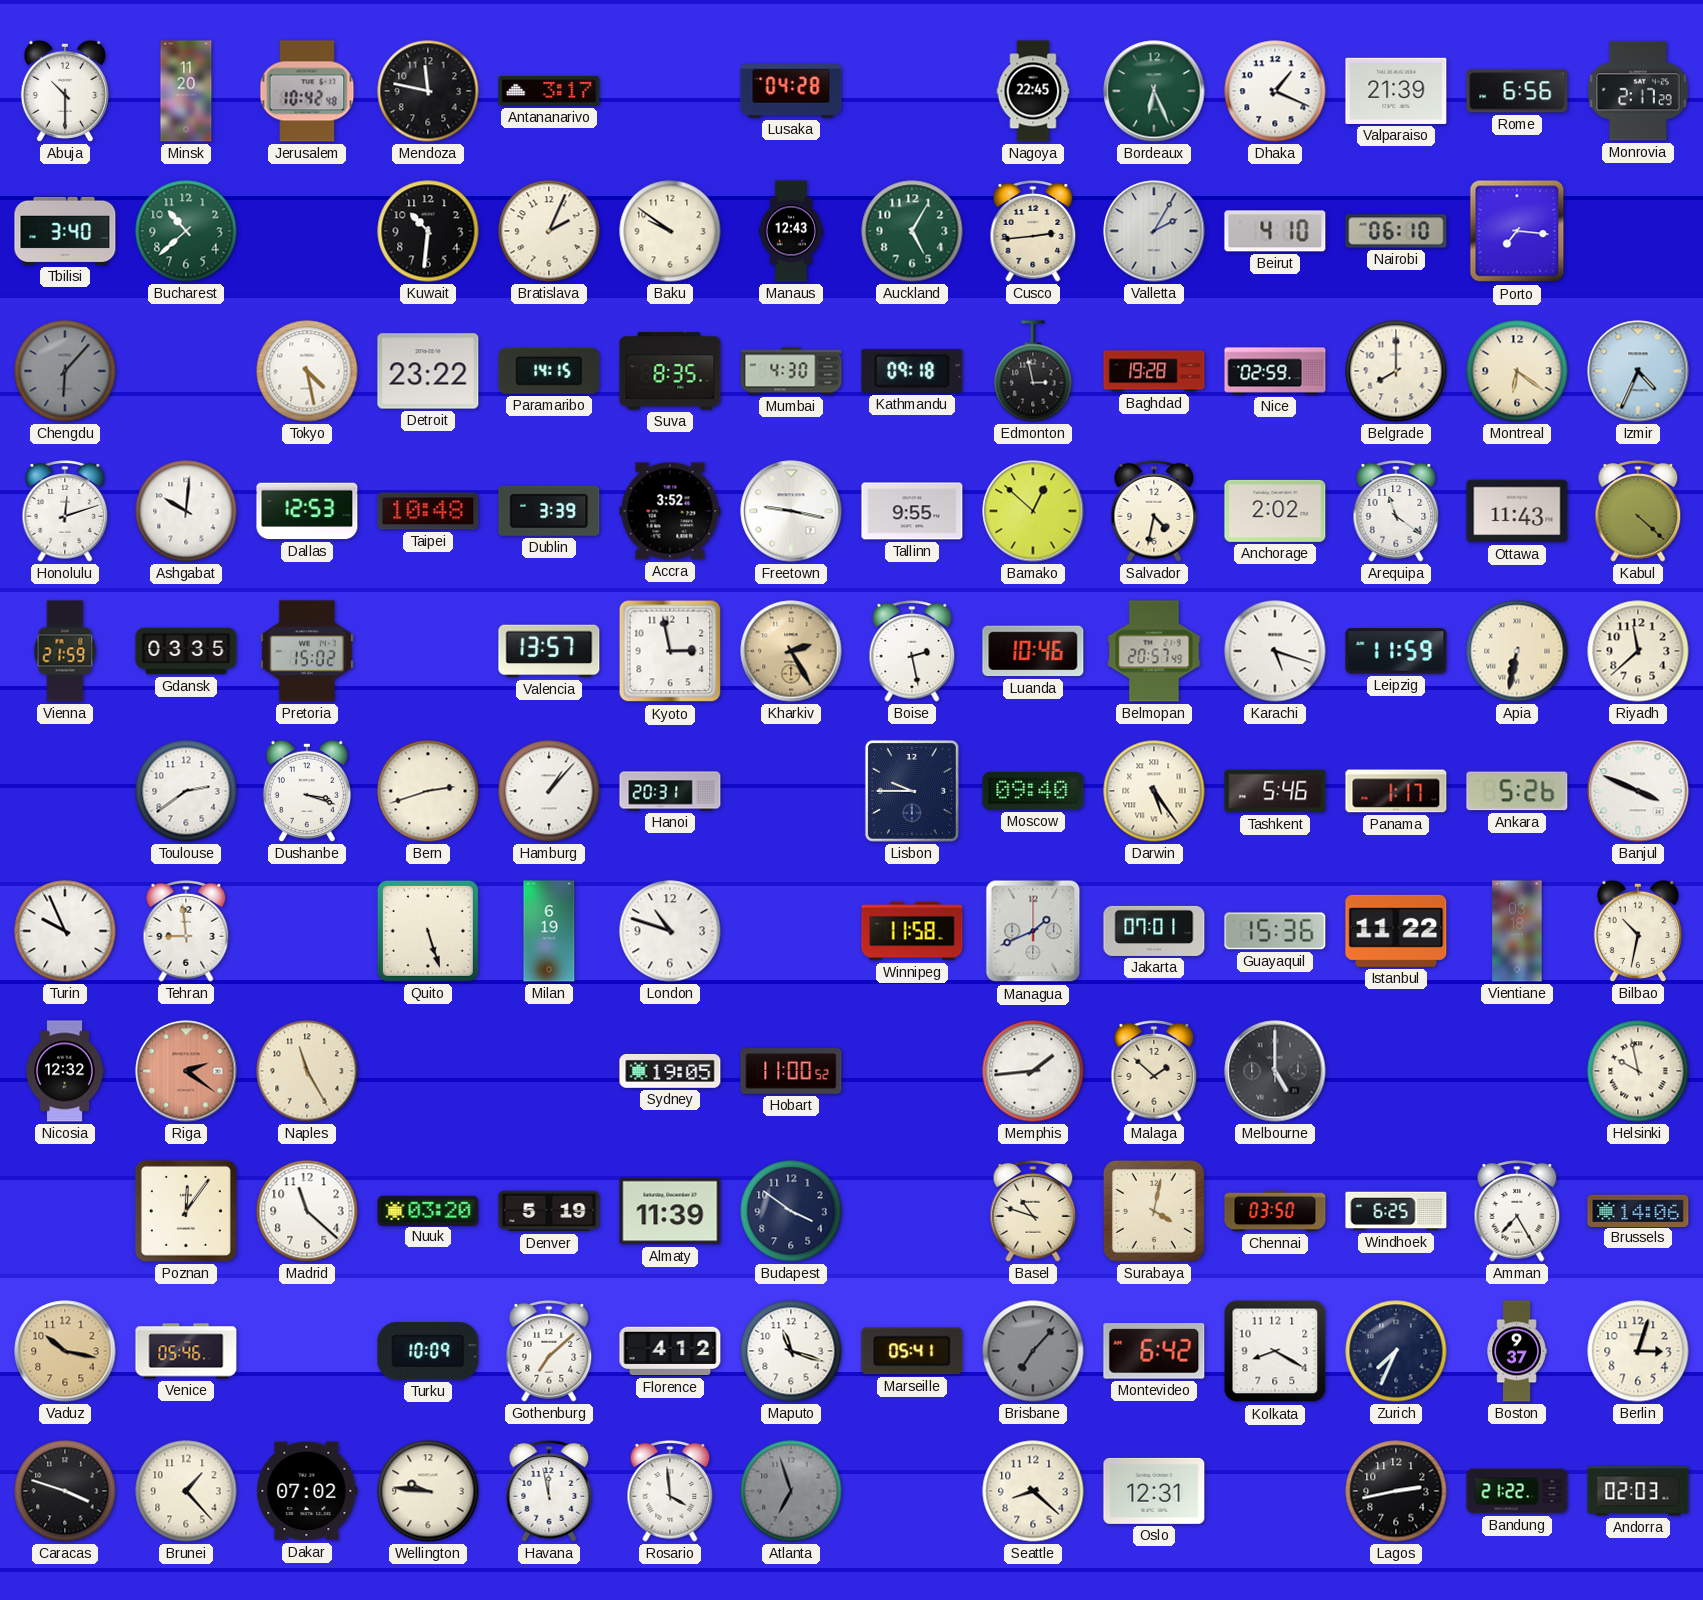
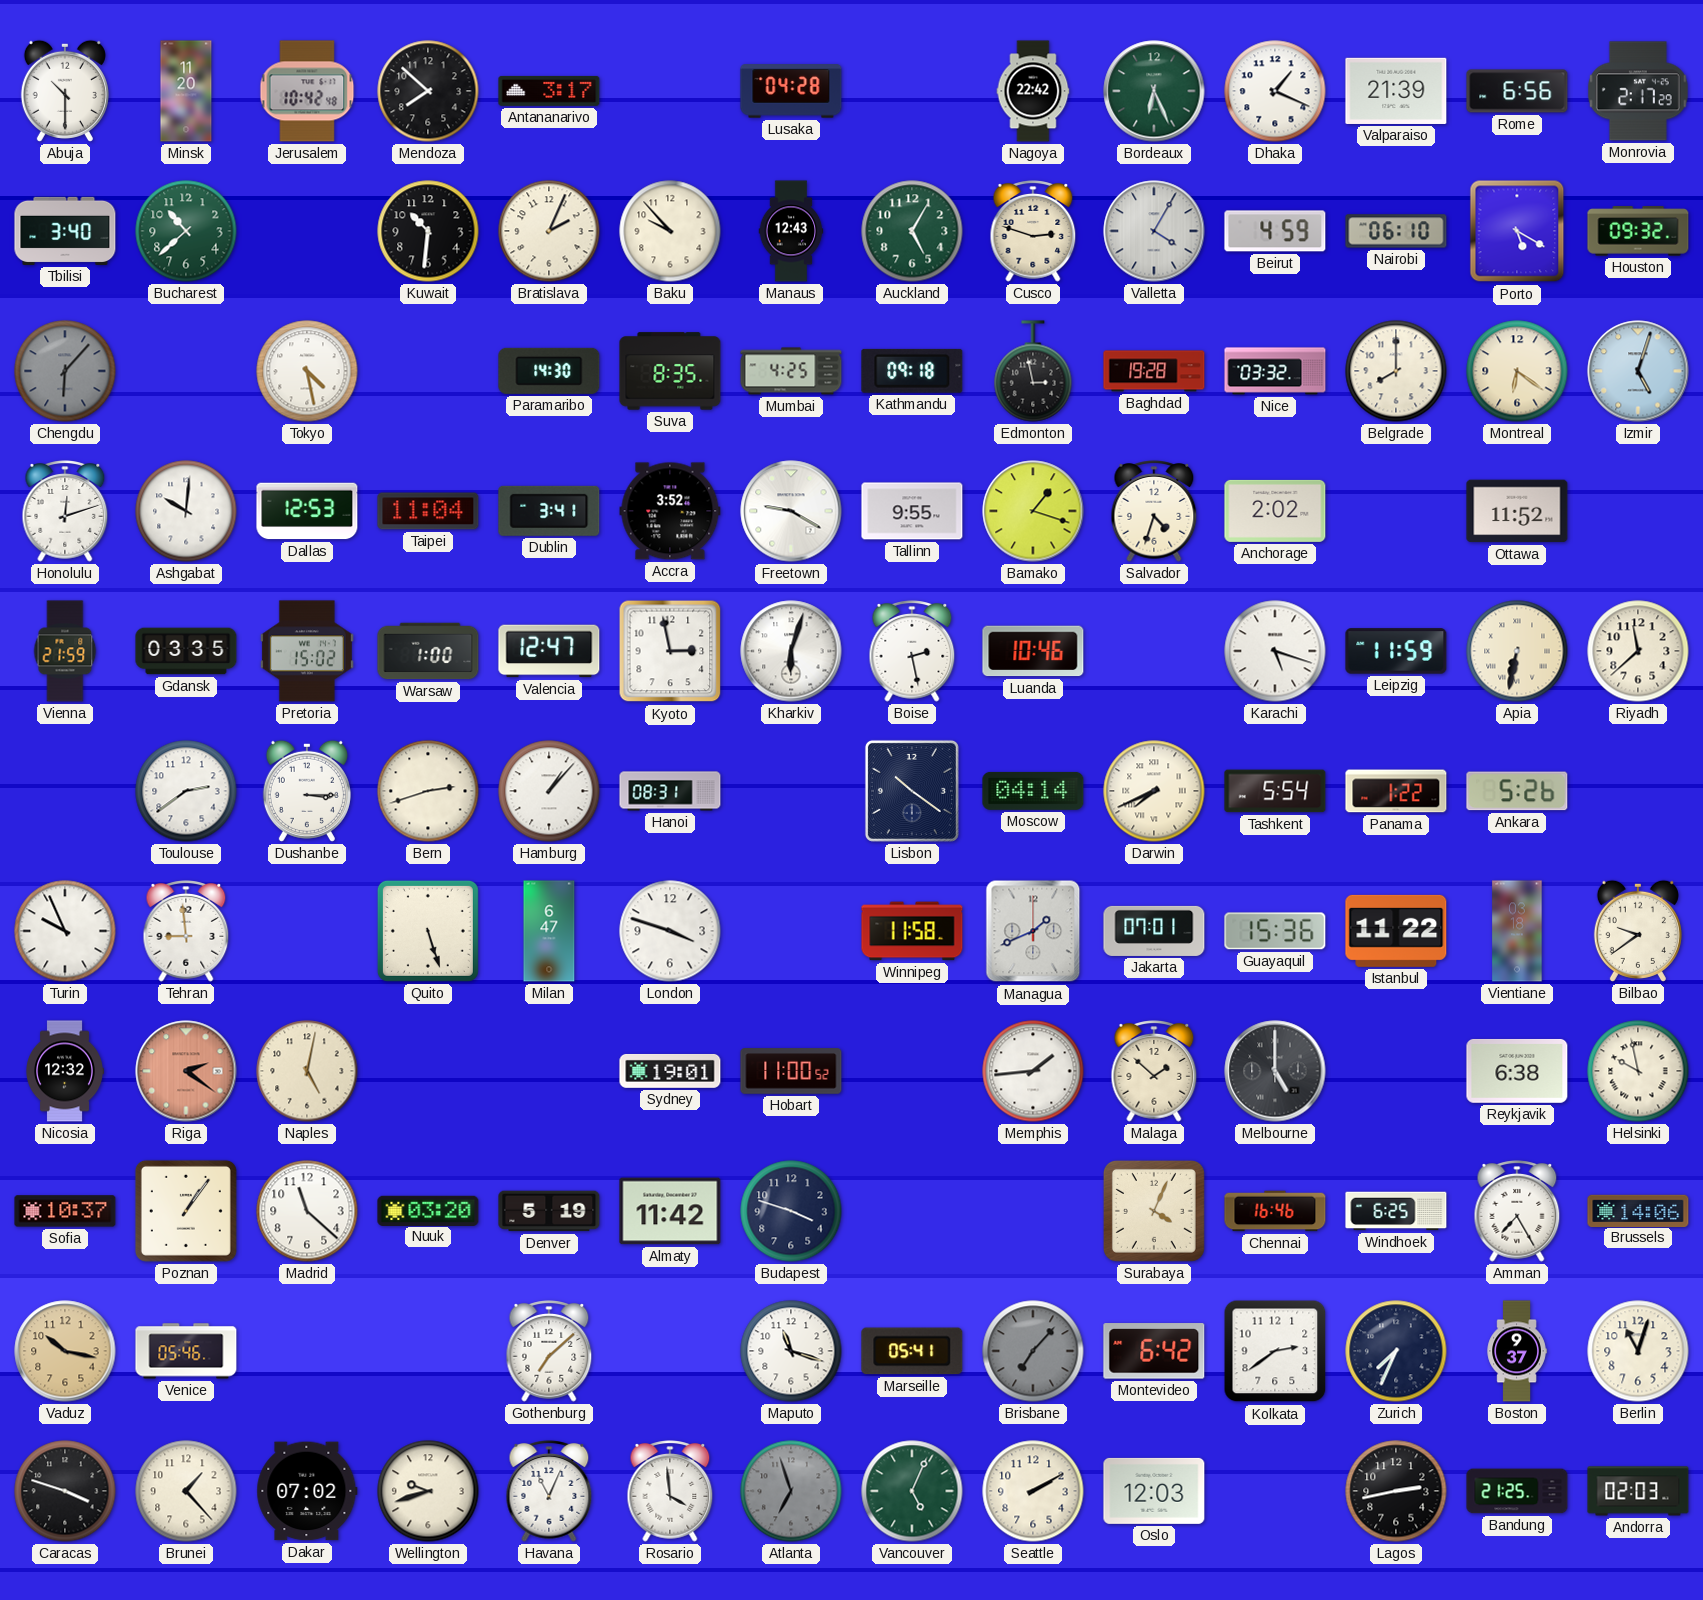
Mendoza: 11:47 -> 7:52 (428, 91)
Nagoya: 22:45 -> 22:42 (1033, 91)
Baku: 9:51 -> 9:53 (670, 231)
Cusco: 2:44 -> 2:48 (1033, 231)
Valletta: 2:05 -> 4:05 (1154, 231)
Beirut: 4:10 -> 4:59 (1275, 231)
Porto: 7:16 -> 5:20 (1517, 231)
Houston: none -> 09:32 (1638, 231)
Detroit: 23:22 -> none (428, 371)
Paramaribo: 14:15 -> 14:30 (549, 371)
Mumbai: 4:30 -> 4:25 (791, 371)
Nice: 02:59 -> 03:32 (1275, 371)
Izmir: 4:34 -> 5:03 (1638, 371)
Taipei: 10:48 -> 11:04 (428, 511)
Dublin: 3:39 -> 3:41 (549, 511)
Freetown: 9:17 -> 9:20 (791, 511)
Bamako: 12:52 -> 1:18 (1033, 511)
Salvador: 4:32 -> 4:33 (1154, 511)
Arequipa: 11:21 -> none (1396, 511)
Ottawa: 11:43 -> 11:52 (1517, 511)
Kabul: 4:22 -> none (1638, 511)
Warsaw: none -> 1:00 (428, 651)
Valencia: 13:57 -> 12:47 (549, 651)
Kharkiv: 2:25 -> 6:03 (791, 651)
Kharkiv dial: champagne -> white (791, 651)
Belmopan: 20:57 -> none (1154, 651)
Dushanbe: 3:18 -> 3:15 (307, 791)
Hanoi: 20:31 -> 08:31 (670, 791)
Lisbon: 9:45 -> 10:21 (912, 791)
Moscow: 09:40 -> 04:14 (1033, 791)
Darwin: 5:24 -> 7:41 (1154, 791)
Tashkent: 5:46 -> 5:54 (1275, 791)
Panama: 1:17 -> 1:22 (1396, 791)
Banjul: 3:49 -> none (1638, 791)
Milan: 6:19 -> 6:47 (549, 931)
London: 10:48 -> 3:48 (670, 931)
Bilbao: 10:32 -> 9:39 (1638, 931)
Naples: 11:25 -> 5:02 (307, 1071)
Sydney: 19:05 -> 19:01 (670, 1071)
Reykjavik: none -> 6:38 (1517, 1071)
Sofia: none -> 10:37 (65, 1211)
Poznan: 12:06 -> 1:06 (186, 1211)
Almaty: 11:39 -> 11:42 (670, 1211)
Budapest: 3:51 -> 3:48 (791, 1211)
Basel: 10:48 -> none (1033, 1211)
Surabaya: 4:02 -> 4:04 (1154, 1211)
Chennai: 03:50 -> 16:46 (1275, 1211)
Turku: 10:09 -> none (428, 1351)
Florence: 4:12 -> none (670, 1351)
Kolkata: 8:20 -> 2:39 (1275, 1351)
Berlin: 3:03 -> 11:03 (1638, 1351)
Wellington: 9:46 -> 9:42 (428, 1491)
Havana: 11:58 -> 11:04 (549, 1491)
Vancouver: none -> 5:04 (912, 1491)
Seattle: 8:22 -> 2:10 (1033, 1491)
Oslo: 12:31 -> 12:03 (1154, 1491)
Bandung: 21:22 -> 21:25 (1517, 1491)
